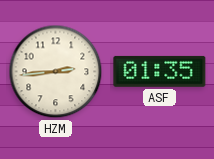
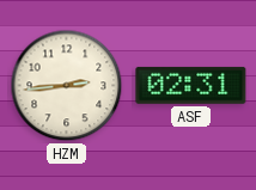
ASF: 01:35 -> 02:31 (191, 85)
